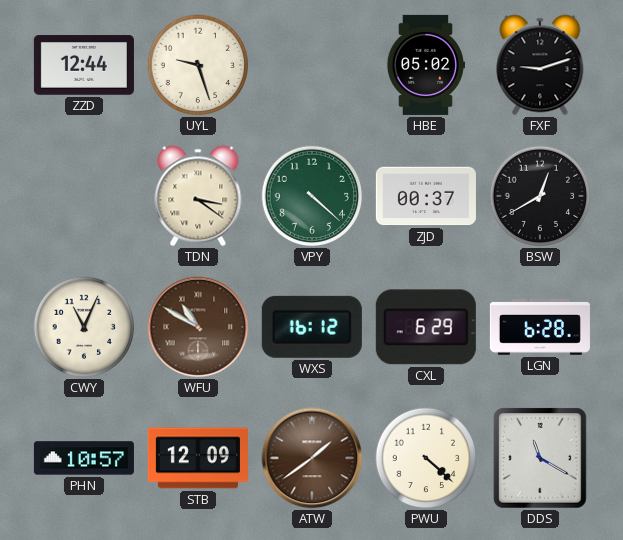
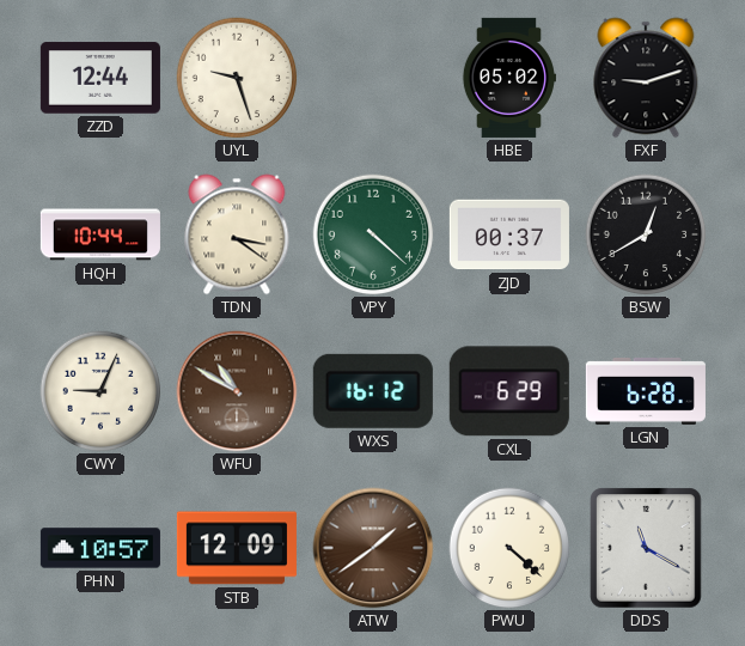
HQH: none -> 10:44 (100, 234)
CWY: 11:04 -> 9:04 (100, 391)
